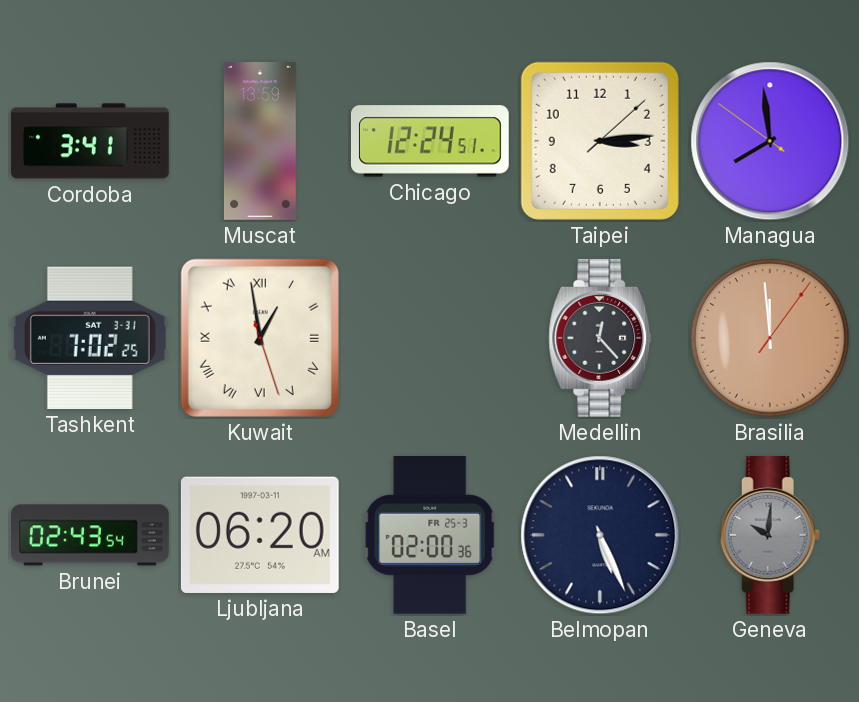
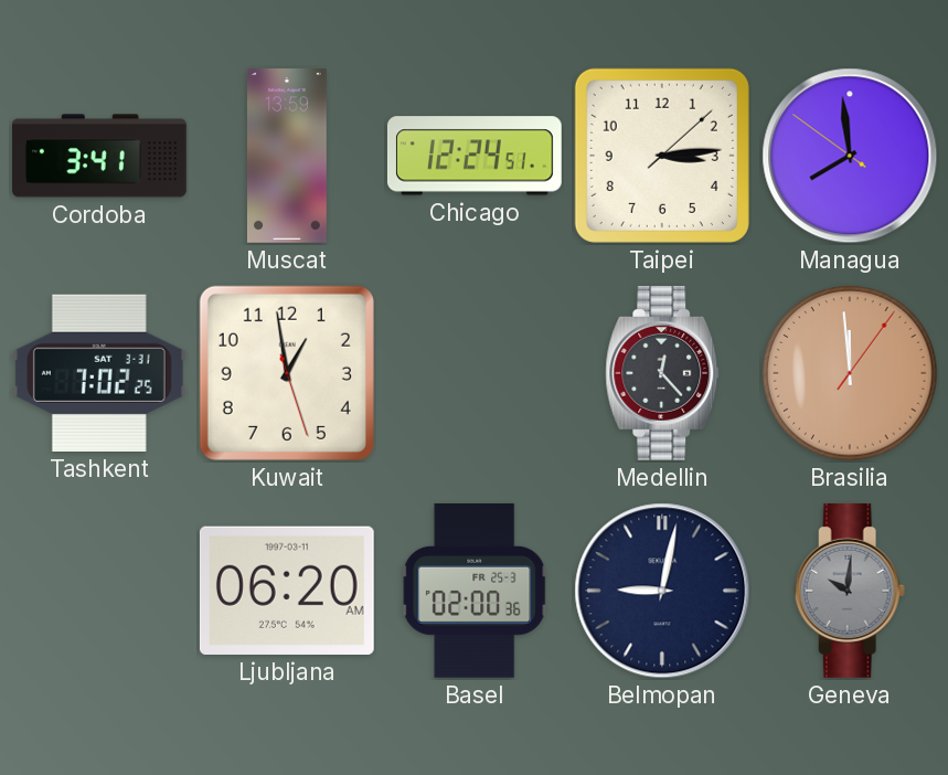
Kuwait numerals: Roman -> Arabic (287, 373)
Brunei: 02:43 -> none (91, 535)
Belmopan: 5:26 -> 9:02 (662, 591)
